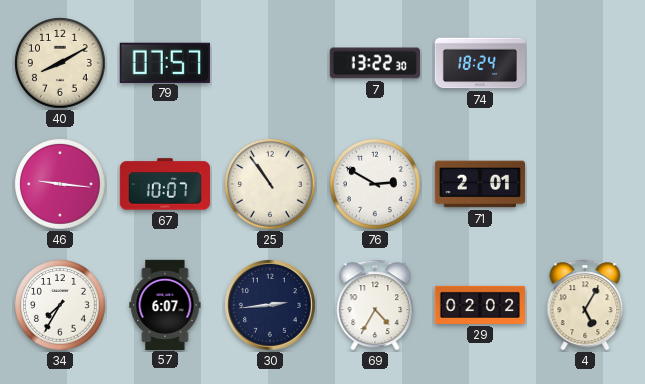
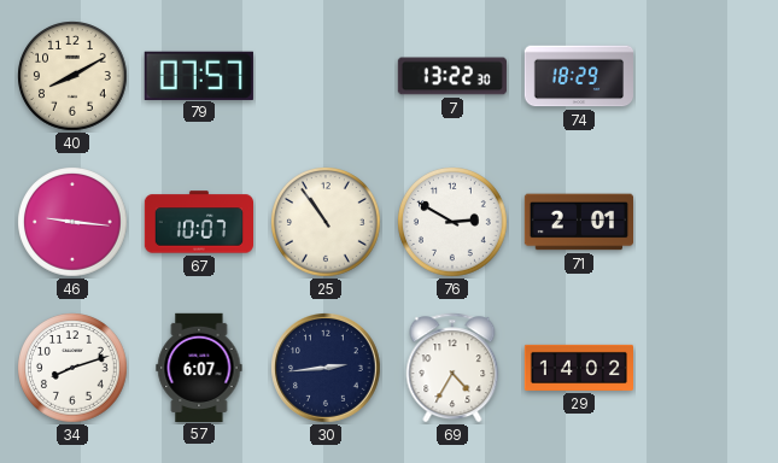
74: 18:24 -> 18:29 (578, 76)
34: 7:35 -> 8:12 (72, 368)
29: 02:02 -> 14:02 (578, 368)
4: 5:05 -> none (585, 305)
